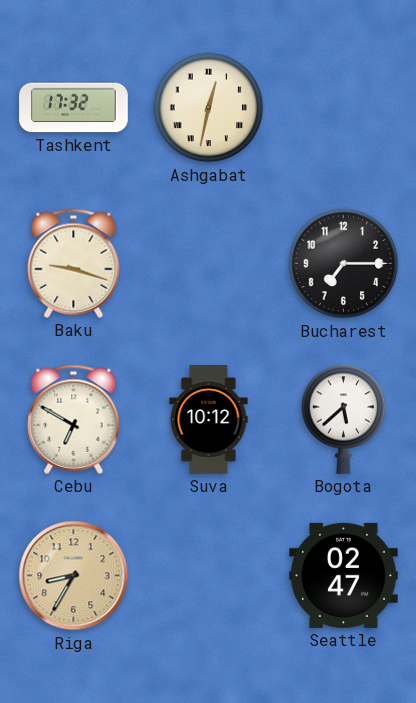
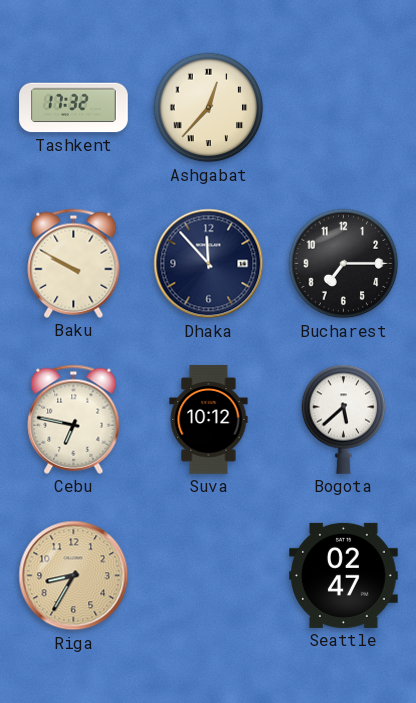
Ashgabat: 12:32 -> 12:37 (209, 108)
Baku: 9:18 -> 9:50 (74, 263)
Dhaka: none -> 11:53 (209, 264)
Cebu: 6:50 -> 6:47 (74, 419)
